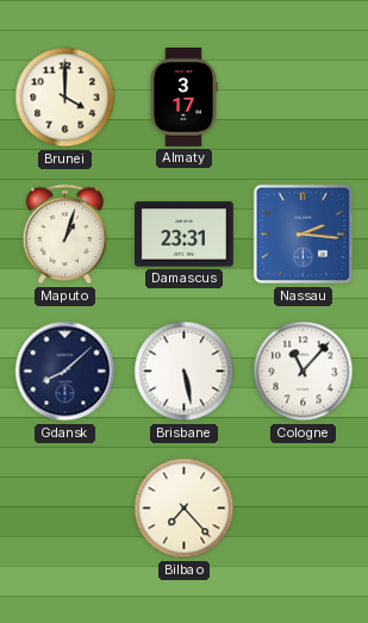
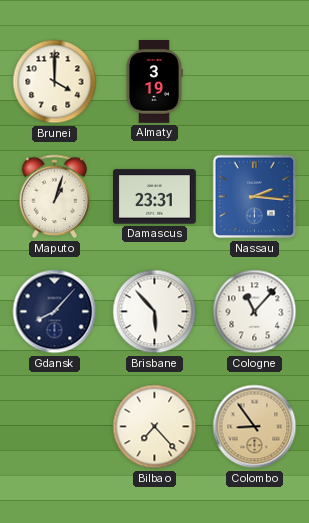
Almaty: 3:17 -> 3:19 (154, 82)
Gdansk: 8:08 -> 8:07 (55, 312)
Brisbane: 5:28 -> 5:53 (155, 312)
Colombo: none -> 8:54 (255, 427)
